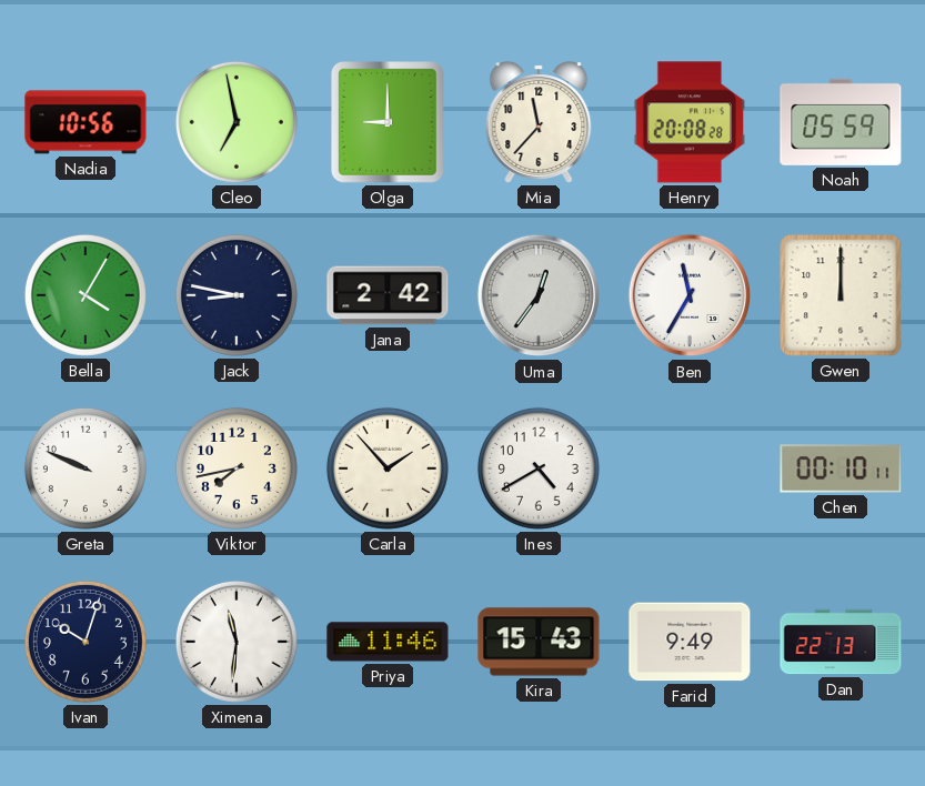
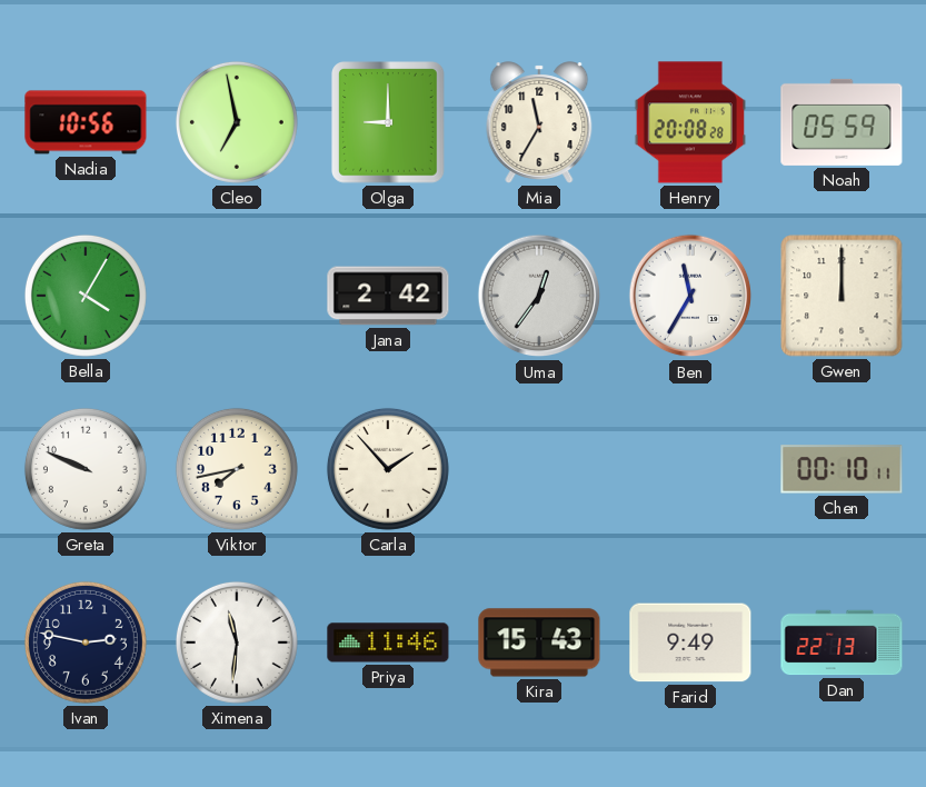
Mia: 11:37 -> 11:35 (539, 122)
Jack: 8:47 -> none (237, 295)
Ines: 4:40 -> none (539, 468)
Ivan: 10:03 -> 2:47 (86, 642)
